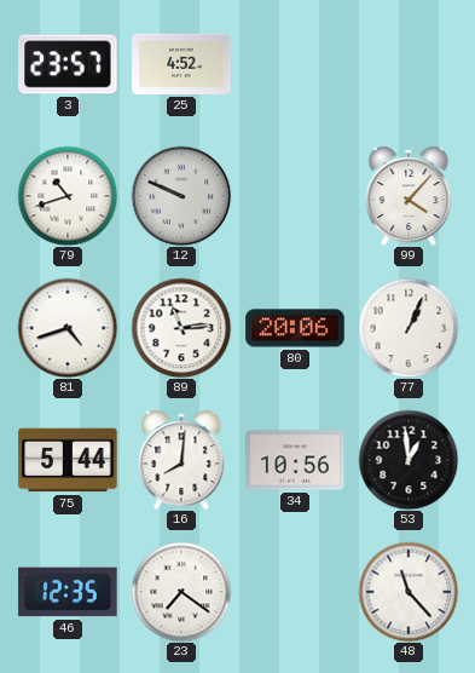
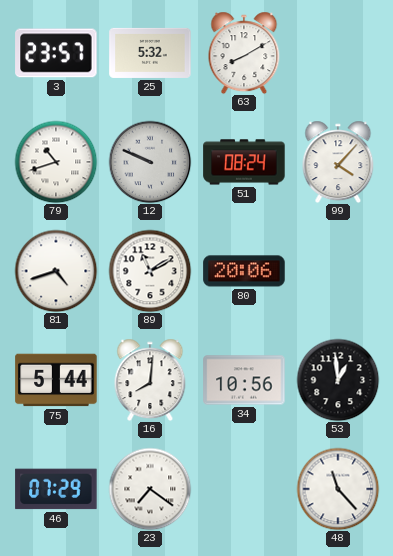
25: 4:52 -> 5:32 (150, 53)
63: none -> 8:10 (244, 53)
51: none -> 08:24 (244, 162)
89: 11:14 -> 11:10 (150, 271)
77: 1:04 -> none (409, 328)
46: 12:35 -> 07:29 (56, 489)
